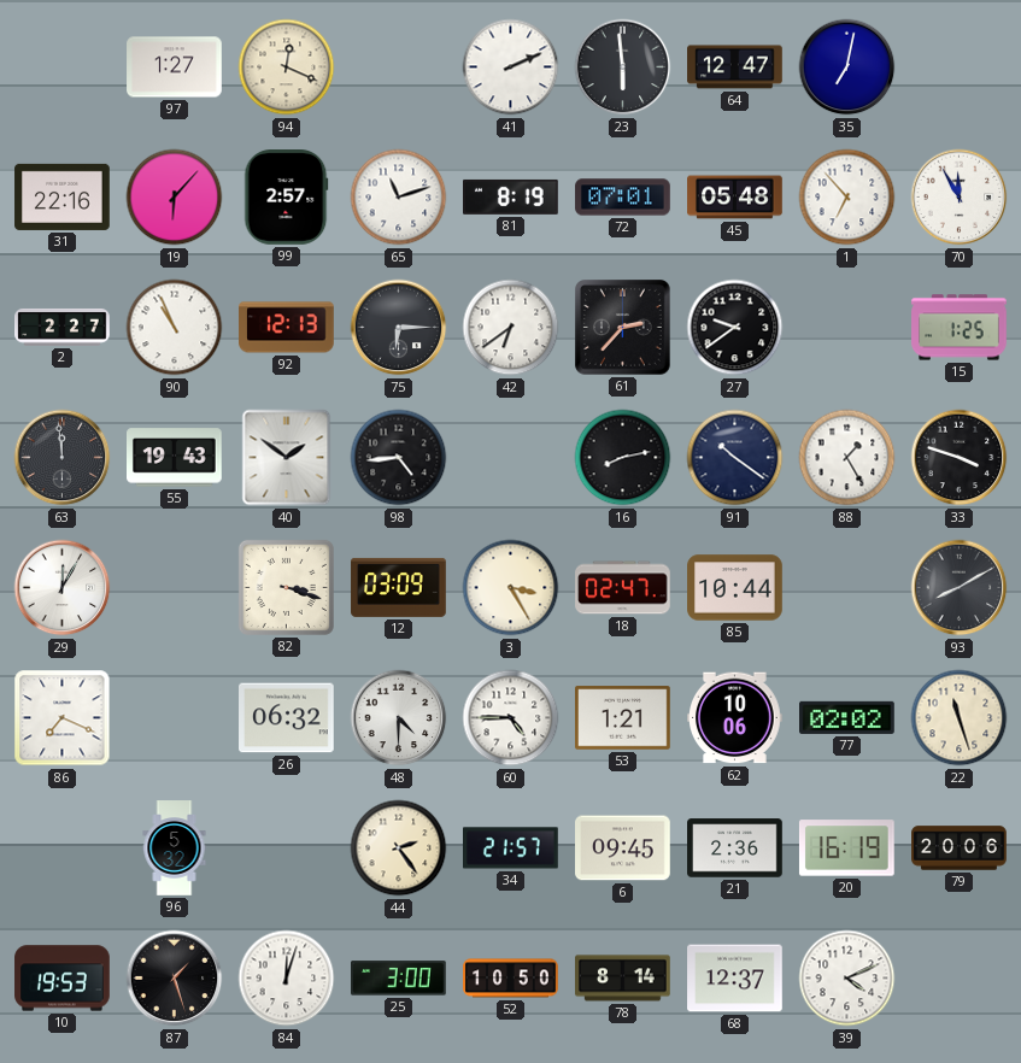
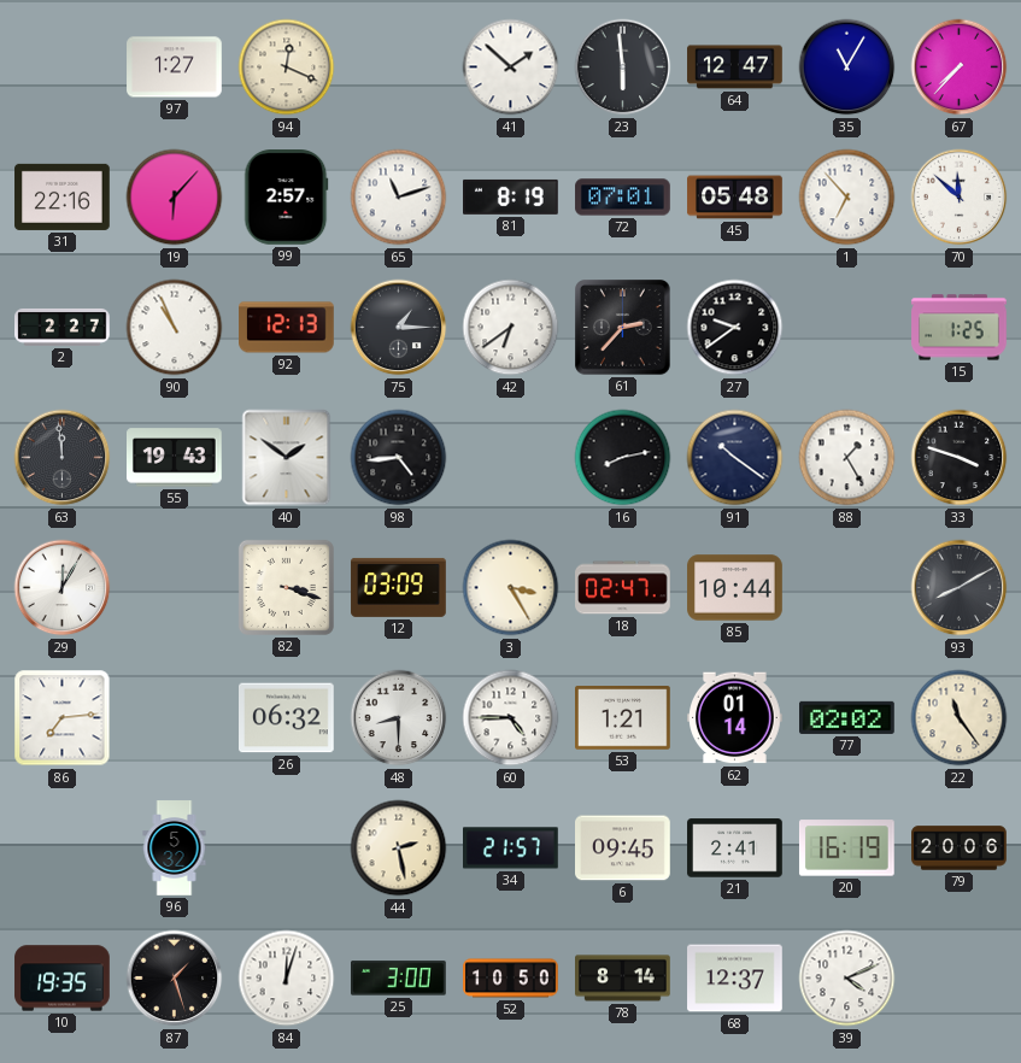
41: 2:11 -> 1:52 (511, 67)
35: 7:02 -> 11:05 (847, 67)
67: none -> 7:37 (960, 67)
70: 11:55 -> 11:52 (960, 198)
75: 6:15 -> 1:15 (399, 328)
86: 7:19 -> 7:14 (63, 718)
48: 4:30 -> 8:30 (399, 718)
62: 10:06 -> 01:14 (735, 718)
22: 11:27 -> 11:24 (960, 718)
44: 2:24 -> 2:28 (399, 848)
21: 2:36 -> 2:41 (735, 848)
10: 19:53 -> 19:35 (63, 979)
